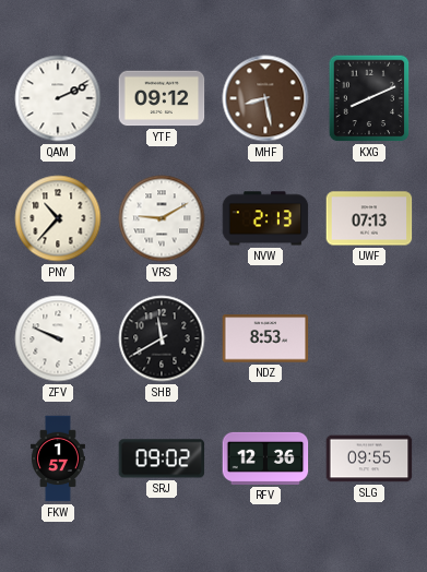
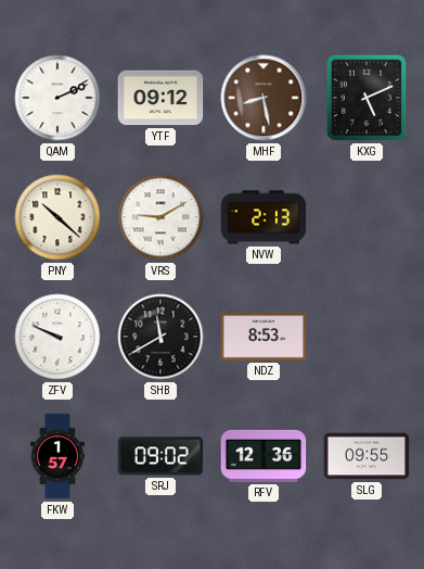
KXG: 8:11 -> 5:11 (367, 98)
PNY: 10:37 -> 10:22 (57, 217)
UWF: 07:13 -> none (369, 218)
